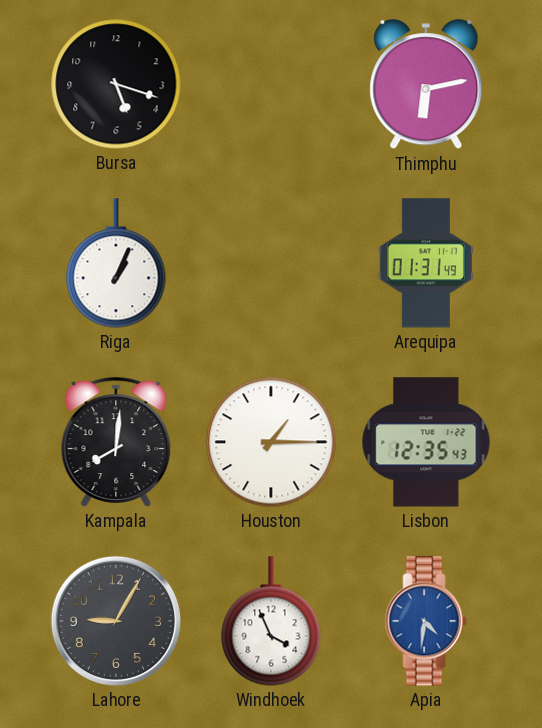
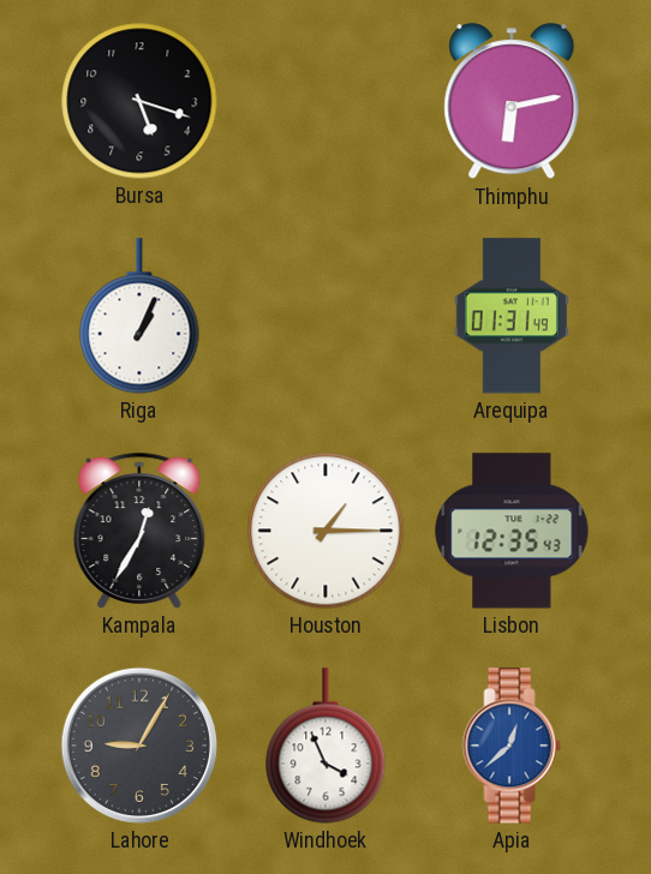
Kampala: 8:01 -> 12:35 (139, 531)
Apia: 4:31 -> 12:38 (512, 746)
